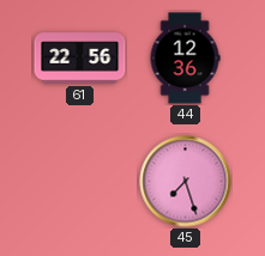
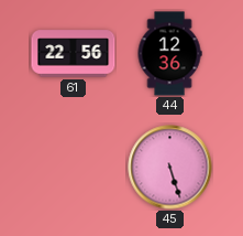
45: 7:27 -> 5:27 (170, 168)
